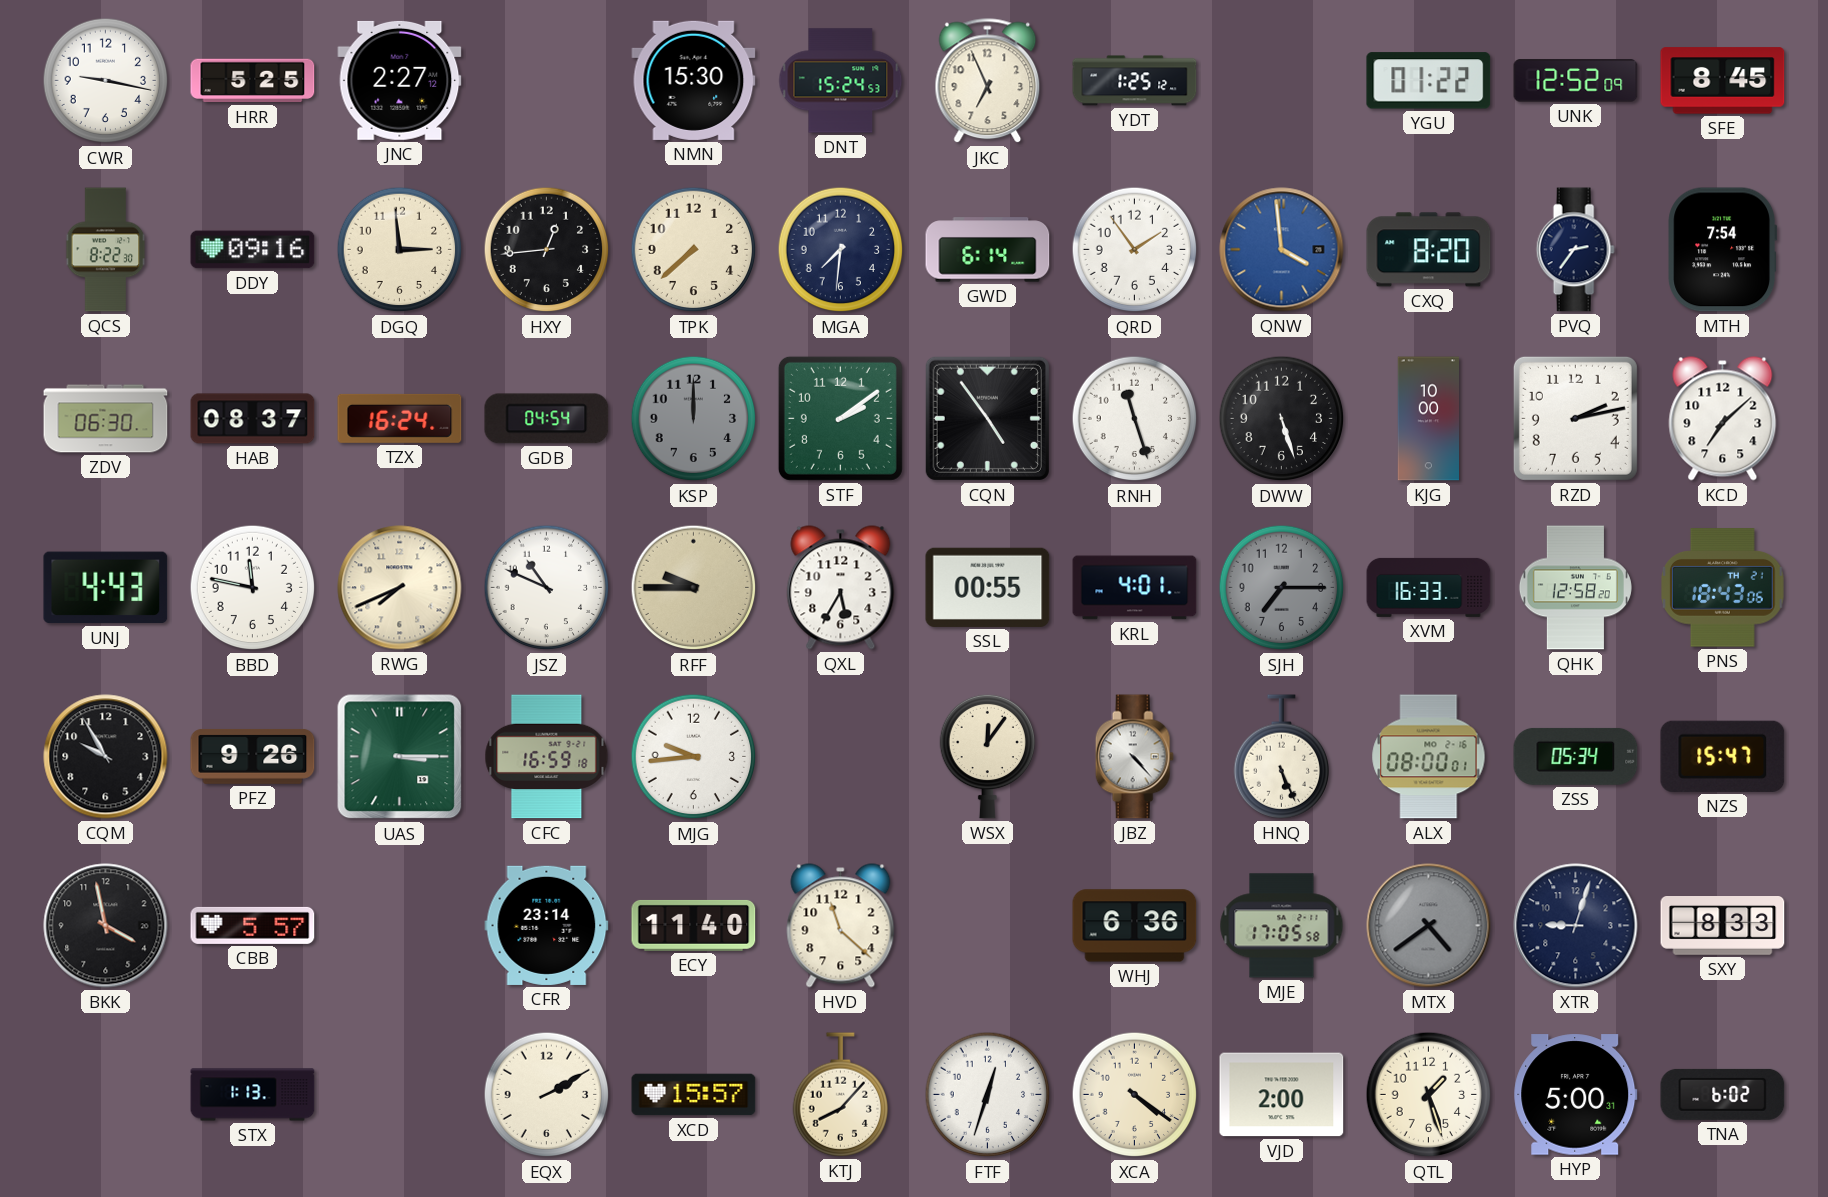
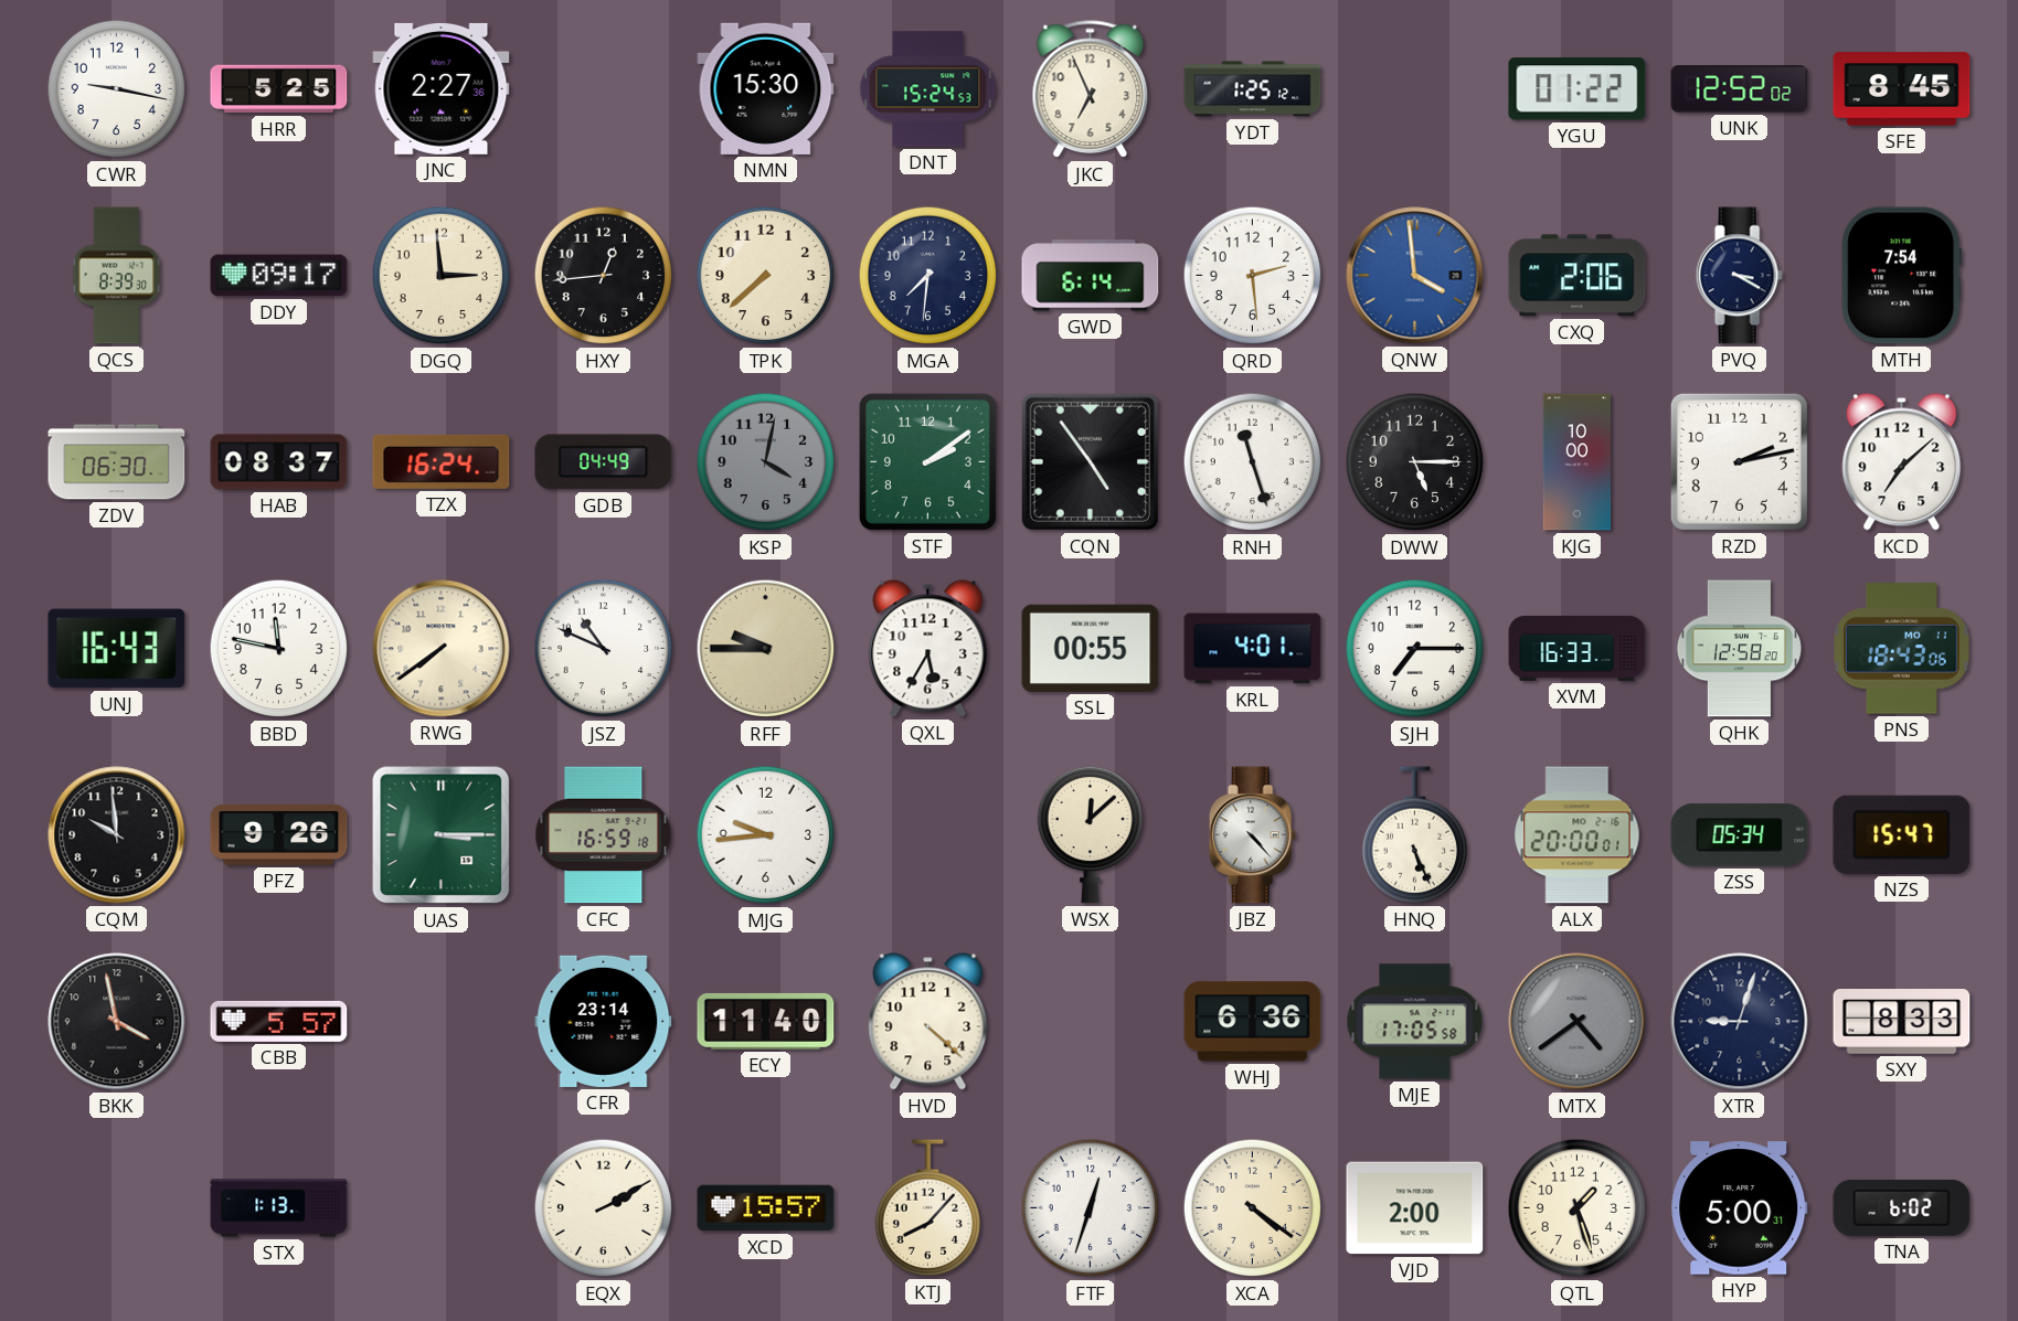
JNC: 2:27:12 -> 2:27:36 (442, 88)
UNK: 12:52:09 -> 12:52:02 (1740, 89)
QCS: 8:22 -> 8:39 (117, 276)
DDY: 09:16 -> 09:17 (279, 276)
QRD: 1:54 -> 2:29 (1253, 276)
CXQ: 8:20 -> 2:06 (1578, 276)
PVQ: 2:36 -> 3:20 (1739, 276)
GDB: 04:54 -> 04:49 (604, 462)
KSP: 12:00 -> 4:02 (766, 462)
DWW: 5:27 -> 5:15 (1415, 462)
UNJ: 4:43 -> 16:43 (117, 649)
RWG: 7:41 -> 7:39 (442, 649)
SJH dial: grey -> white (1415, 649)
PNS date: TH 21 -> MO 11 (1902, 649)
CQM: 9:55 -> 9:59 (117, 835)
WSX: 12:06 -> 12:08 (1090, 834)
ALX: 08:00 -> 20:00 (1578, 835)
HVD: 11:22 -> 4:22 (928, 1022)
